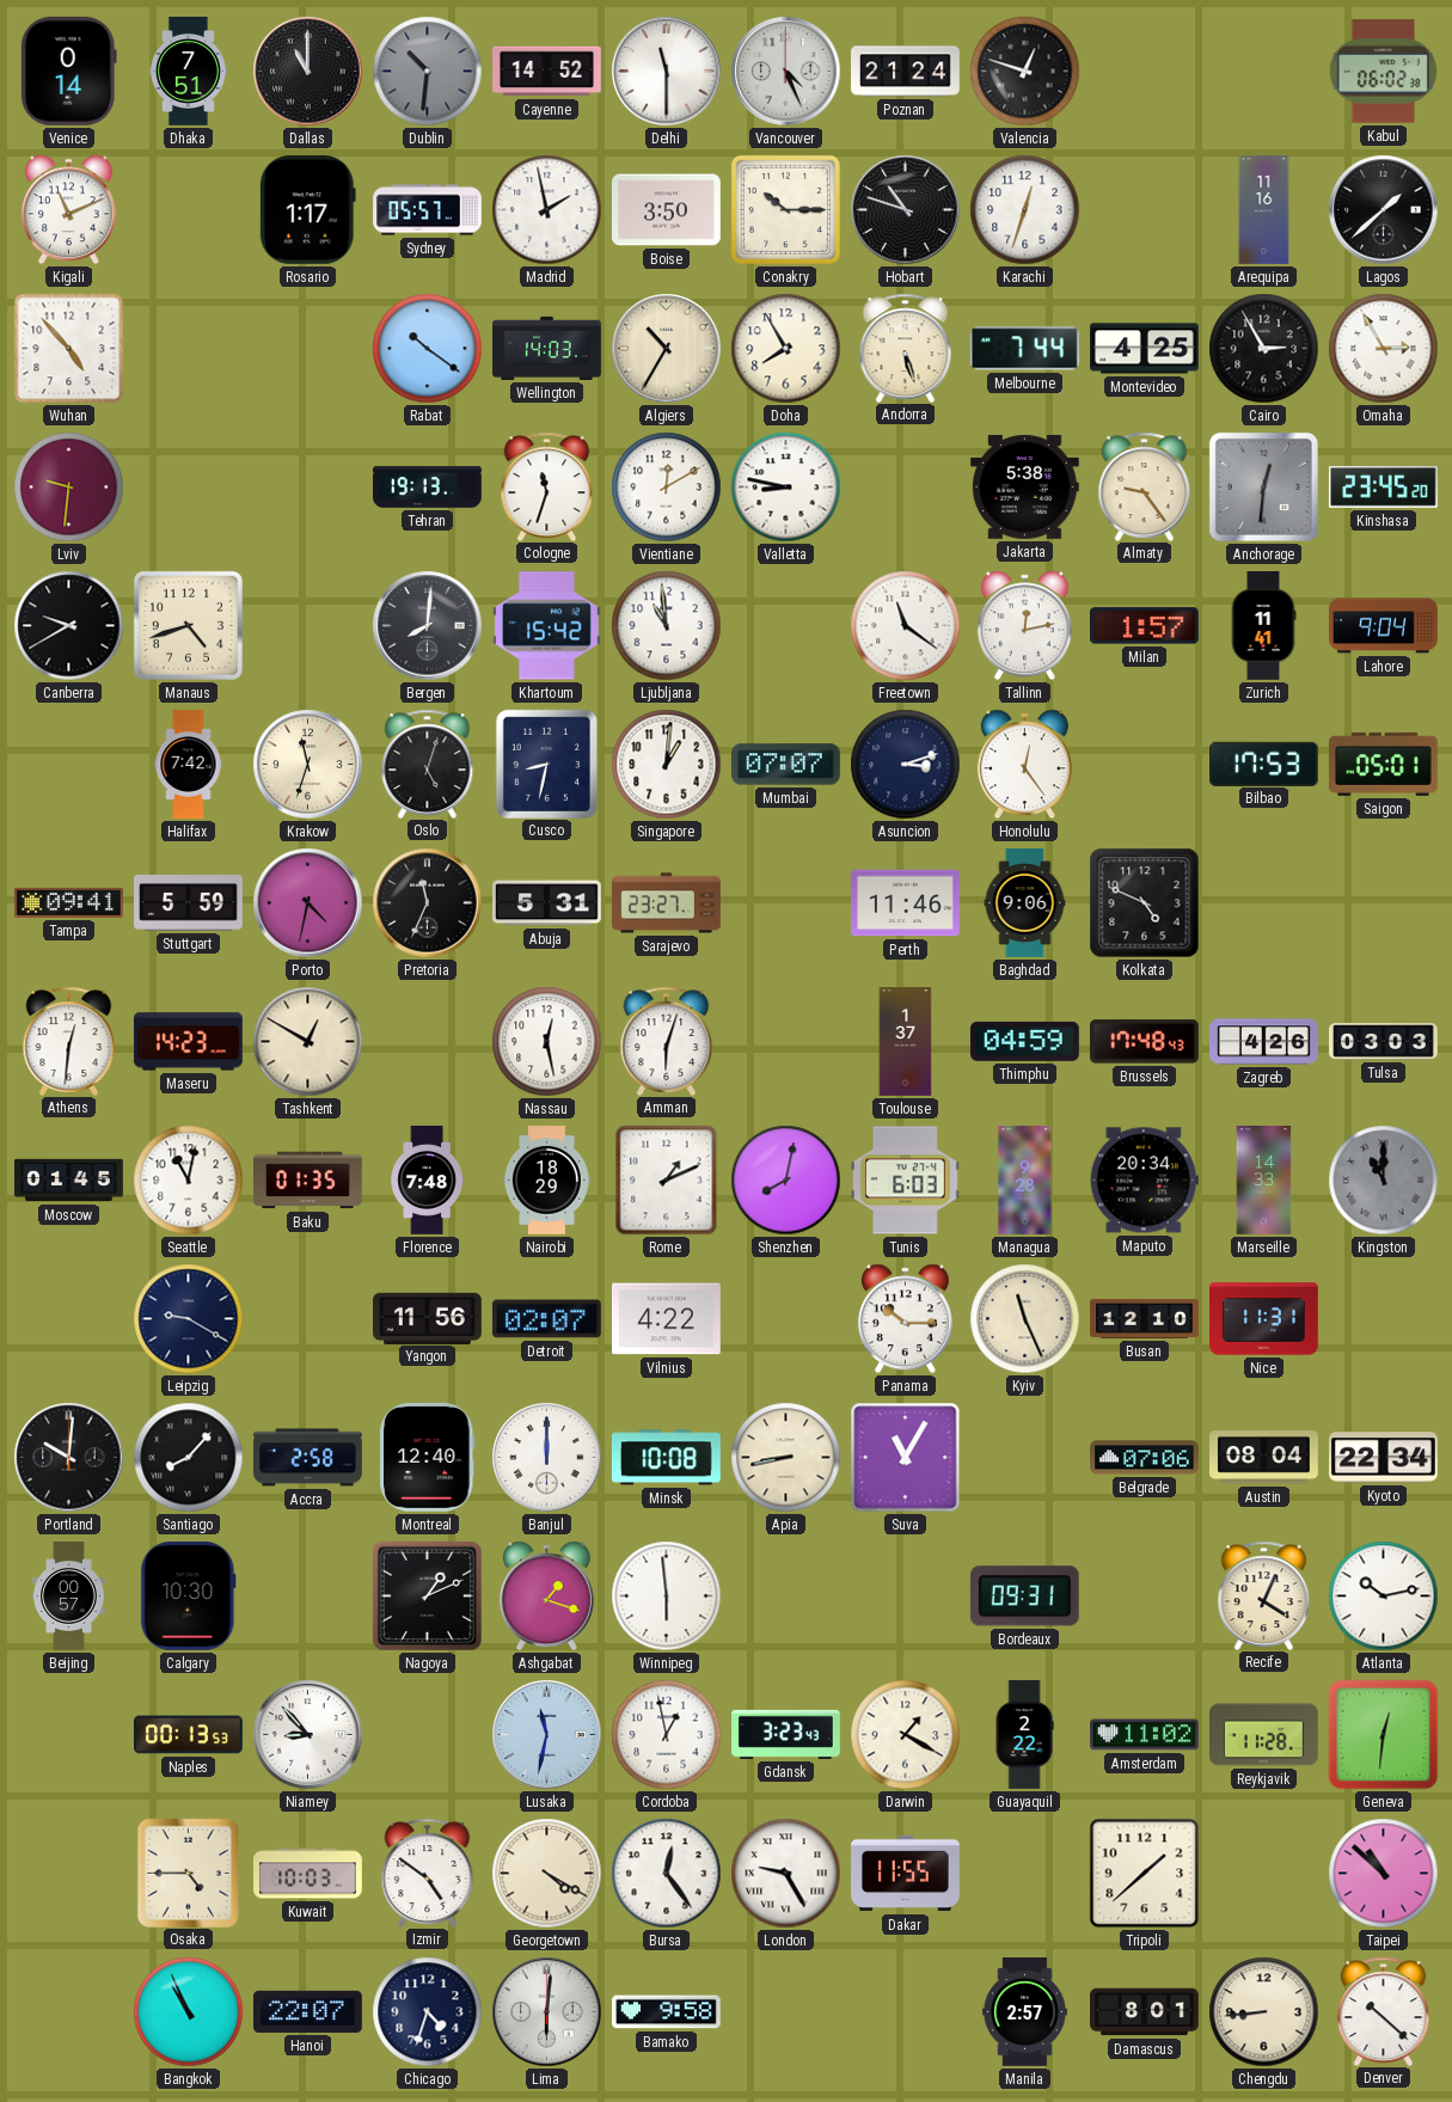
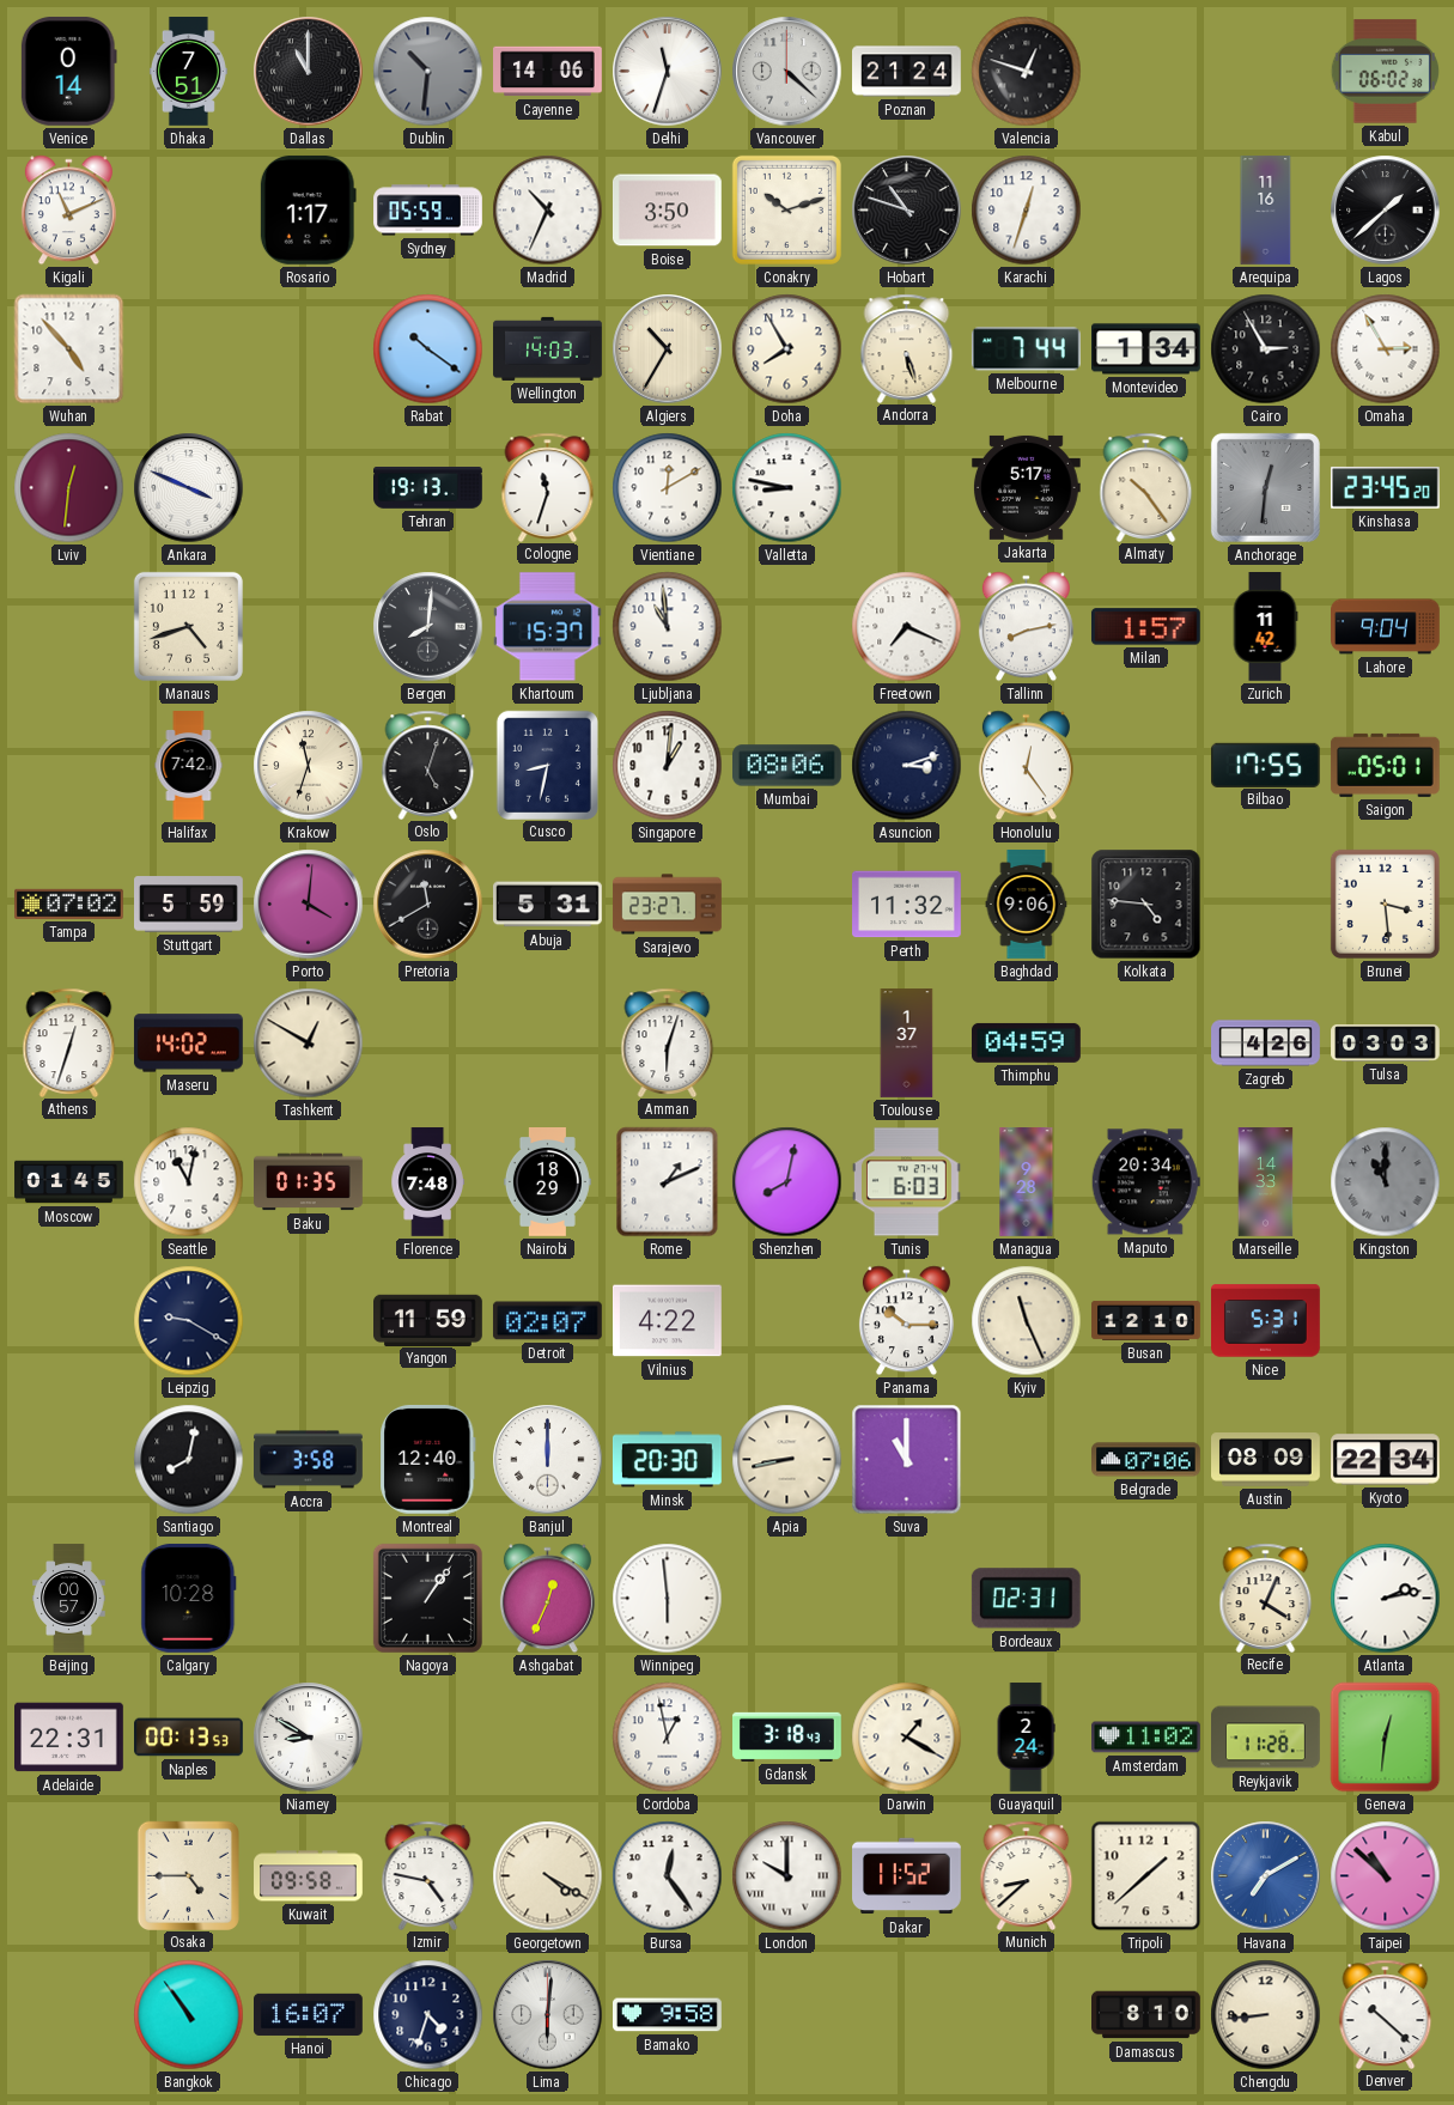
Cayenne: 14:52 -> 14:06 (548, 72)
Delhi: 11:30 -> 11:33 (668, 72)
Vancouver: 4:26 -> 4:22 (787, 72)
Sydney: 05:57 -> 05:59 (428, 211)
Madrid: 1:58 -> 10:34 (548, 211)
Conakry: 10:15 -> 10:12 (786, 209)
Montevideo: 4:25 -> 1:34 (1146, 349)
Lviv: 9:31 -> 12:31 (69, 488)
Ankara: none -> 3:49 (189, 488)
Jakarta: 5:38 -> 5:17 (1026, 487)
Almaty: 9:24 -> 10:24 (1146, 487)
Canberra: 9:40 -> none (69, 626)
Khartoum: 15:42 -> 15:37 (547, 627)
Freetown: 11:21 -> 7:19 (907, 627)
Tallinn: 12:13 -> 8:13 (1026, 627)
Zurich: 11:41 -> 11:42 (1265, 627)
Mumbai: 07:07 -> 08:06 (787, 766)
Bilbao: 17:53 -> 17:55 (1266, 765)
Tampa: 09:41 -> 07:02 (69, 904)
Porto: 4:32 -> 4:01 (309, 905)
Pretoria: 11:34 -> 11:40 (428, 905)
Perth: 11:46 -> 11:32 (907, 905)
Kolkata: 4:49 -> 4:46 (1146, 905)
Brunei: none -> 3:29 (1385, 904)
Athens: 12:31 -> 12:33 (69, 1042)
Maseru: 14:23 -> 14:02 (188, 1044)
Nassau: 12:28 -> none (547, 1042)
Brussels: 17:48 -> none (1144, 1042)
Yangon: 11:56 -> 11:59 (428, 1320)
Nice: 11:31 -> 5:31 (1266, 1321)
Portland: 10:01 -> none (69, 1458)
Santiago: 8:07 -> 8:02 (189, 1460)
Accra: 2:58 -> 3:58 (309, 1460)
Minsk: 10:08 -> 20:30 (667, 1460)
Suva: 11:05 -> 11:00 (907, 1460)
Austin: 08:04 -> 08:09 (1266, 1460)
Calgary: 10:30 -> 10:28 (189, 1599)
Nagoya: 1:11 -> 1:06 (427, 1598)
Ashgabat: 1:18 -> 12:34 (547, 1599)
Bordeaux: 09:31 -> 02:31 (1026, 1599)
Atlanta: 10:13 -> 2:13 (1386, 1599)
Adelaide: none -> 22:31 (69, 1738)
Niamey: 8:53 -> 8:50 (309, 1738)
Lusaka: 11:32 -> none (547, 1735)
Gdansk: 3:23 -> 3:18 (787, 1736)
Guayaquil: 2:22 -> 2:24 (1026, 1738)
Kuwait: 10:03 -> 09:58 (309, 1876)
Izmir: 4:51 -> 4:47 (428, 1875)
London: 9:25 -> 10:00 (787, 1876)
Dakar: 11:55 -> 11:52 (907, 1876)
Munich: none -> 8:38 (1027, 1875)
Havana: none -> 7:10 (1266, 1876)
Bangkok: 10:56 -> 10:54 (189, 2015)
Hanoi: 22:07 -> 16:07 (309, 2014)
Manila: 2:57 -> none (1024, 2012)
Damascus: 8:01 -> 8:10 (1146, 2015)
